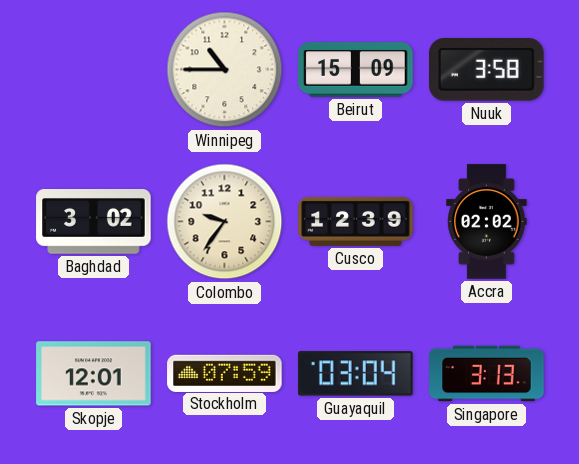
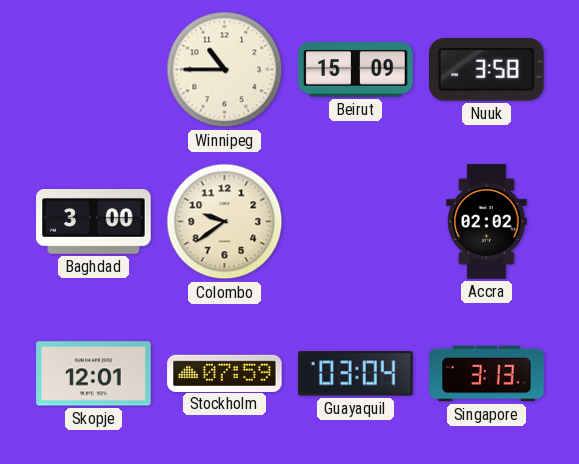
Baghdad: 3:02 -> 3:00 (94, 222)
Colombo: 9:36 -> 9:39 (225, 222)
Cusco: 12:39 -> none (356, 221)
